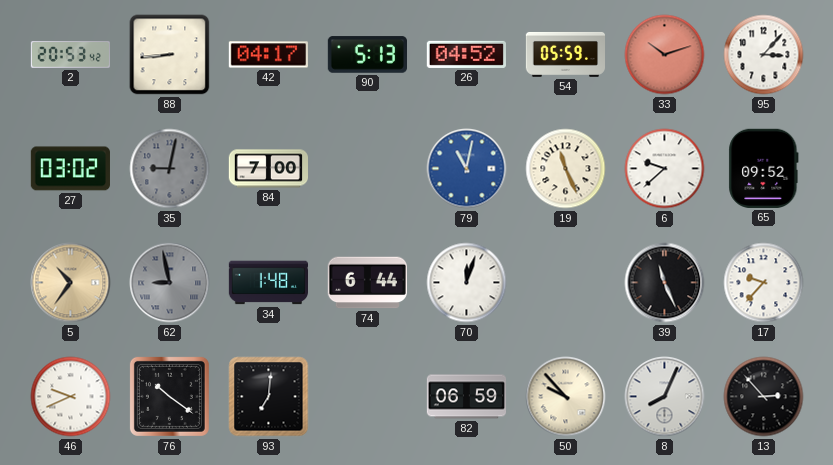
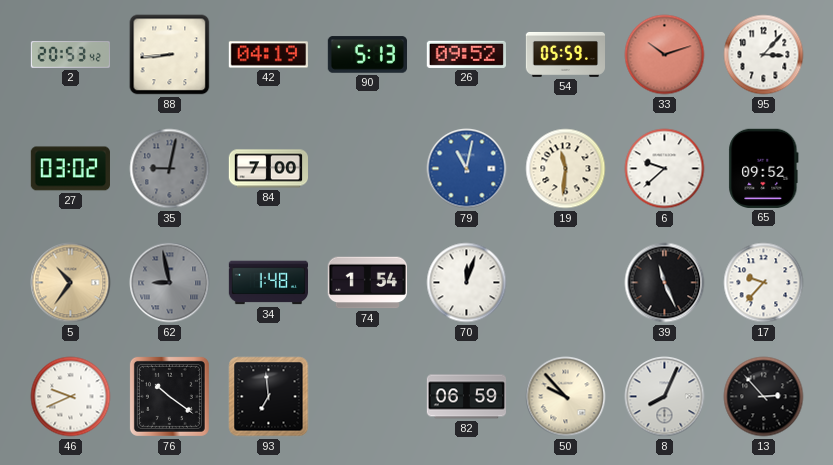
42: 04:17 -> 04:19 (268, 55)
26: 04:52 -> 09:52 (466, 54)
19: 11:26 -> 11:31 (566, 169)
74: 6:44 -> 1:54 (367, 283)
93: 7:01 -> 6:59 (269, 397)
